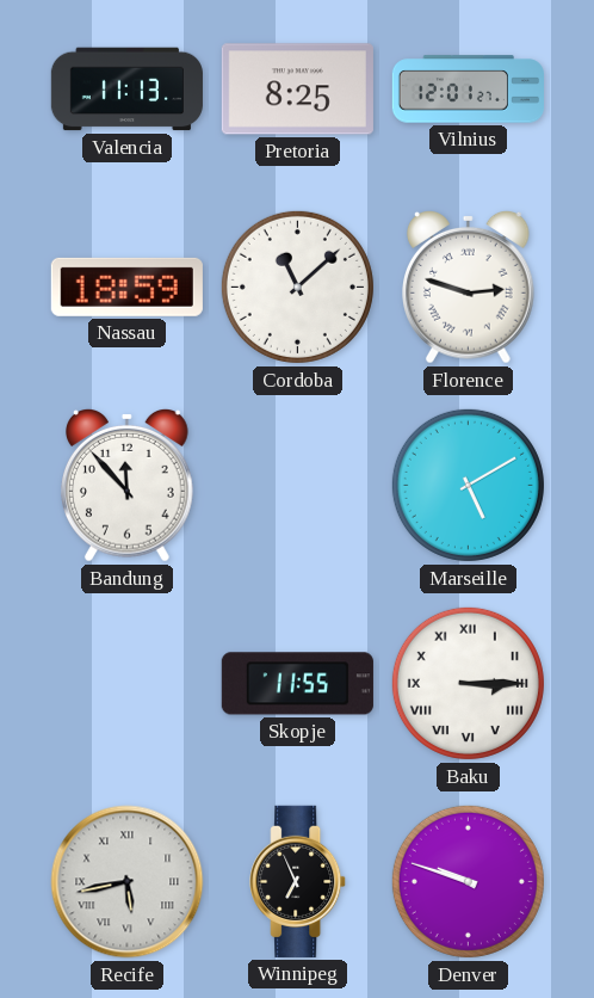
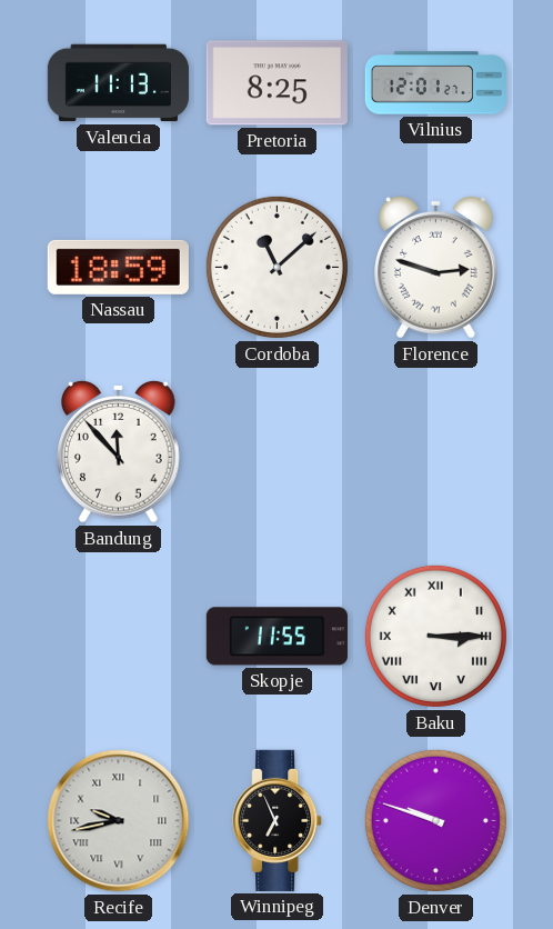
Marseille: 5:10 -> none (468, 485)
Recife: 5:43 -> 9:43 (119, 821)
